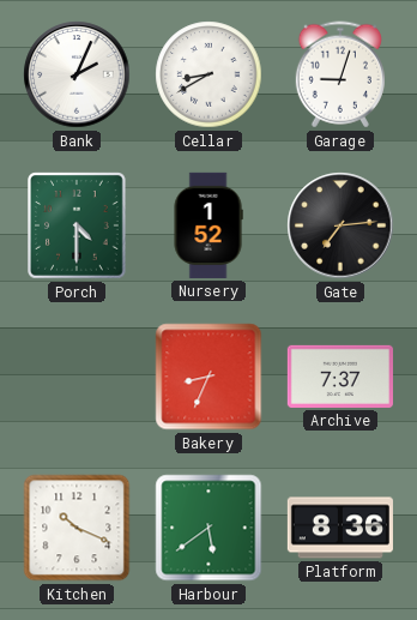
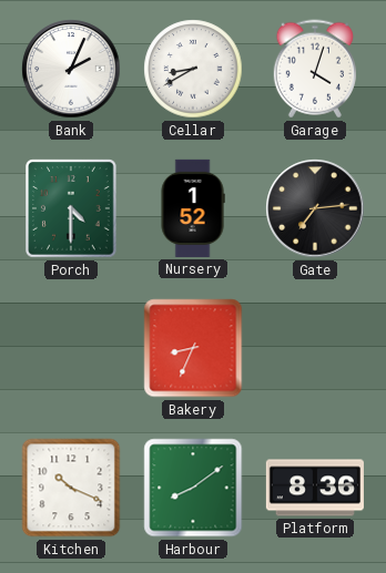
Garage: 9:03 -> 4:03 (315, 69)
Archive: 7:37 -> none (340, 377)
Harbour: 5:39 -> 8:09 (193, 488)
